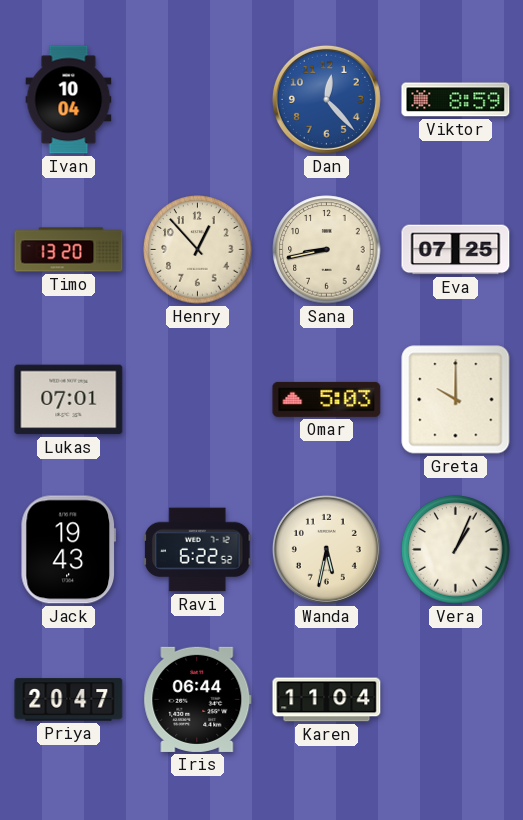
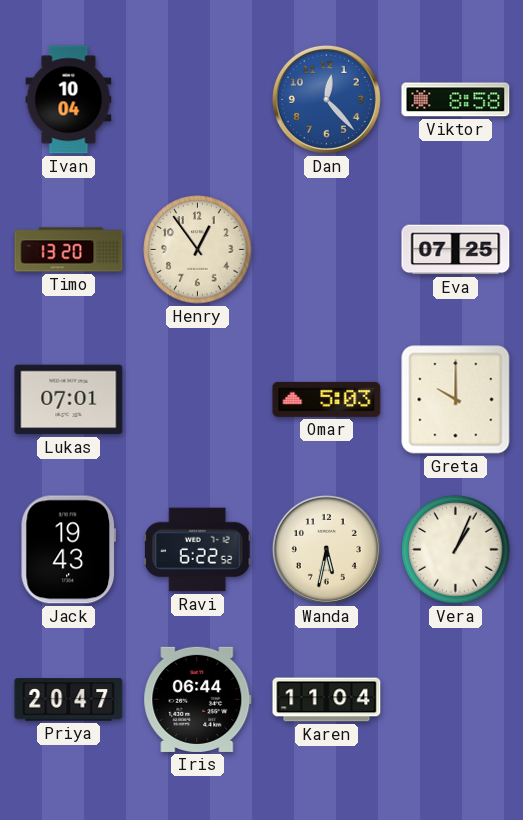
Viktor: 8:59 -> 8:58 (456, 100)
Henry: 12:53 -> 12:54 (198, 250)
Sana: 8:43 -> none (327, 250)
